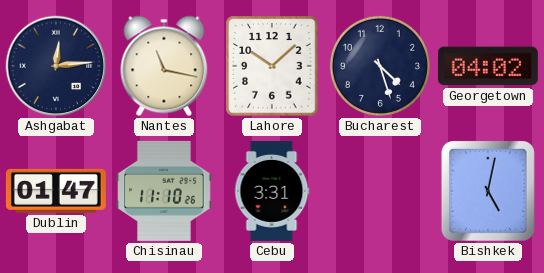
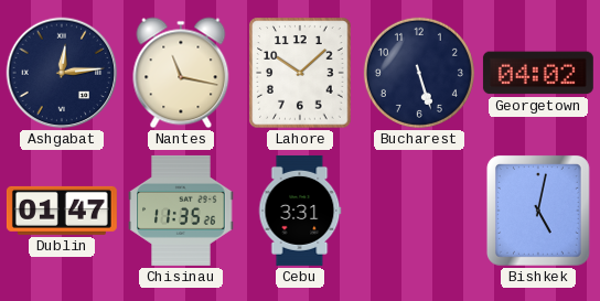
Bucharest: 4:27 -> 5:27 (419, 73)
Chisinau: 11:10 -> 11:35 (181, 211)
